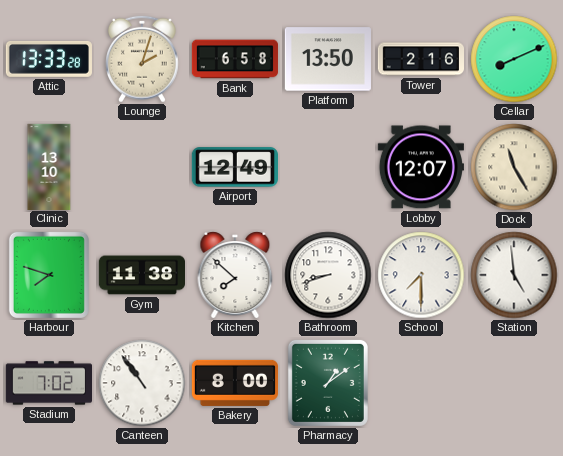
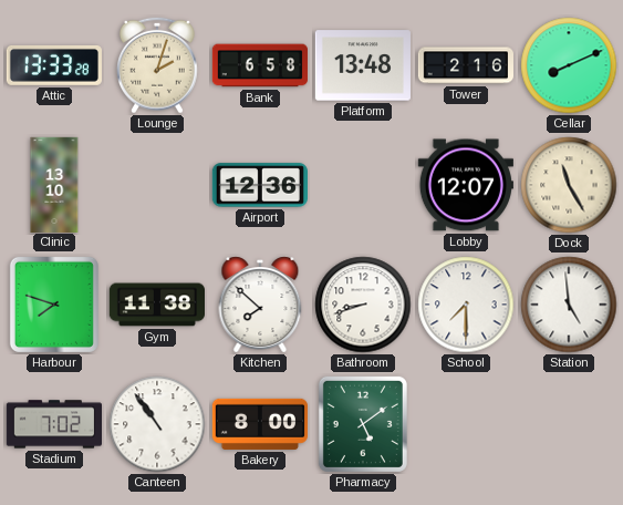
Platform: 13:50 -> 13:48 (363, 65)
Airport: 12:49 -> 12:36 (260, 185)
Pharmacy: 1:09 -> 5:09 (363, 424)
